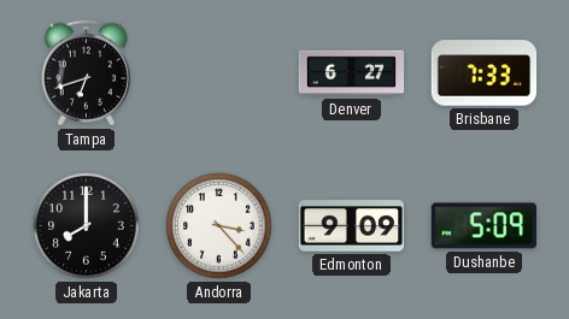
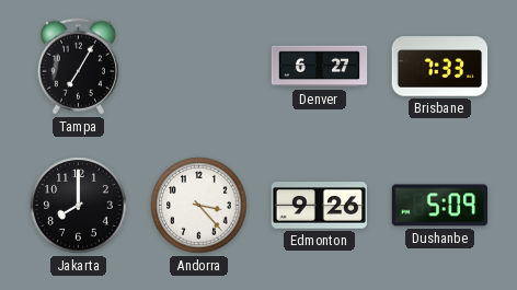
Tampa: 6:42 -> 7:05 (78, 67)
Edmonton: 9:09 -> 9:26 (319, 206)
